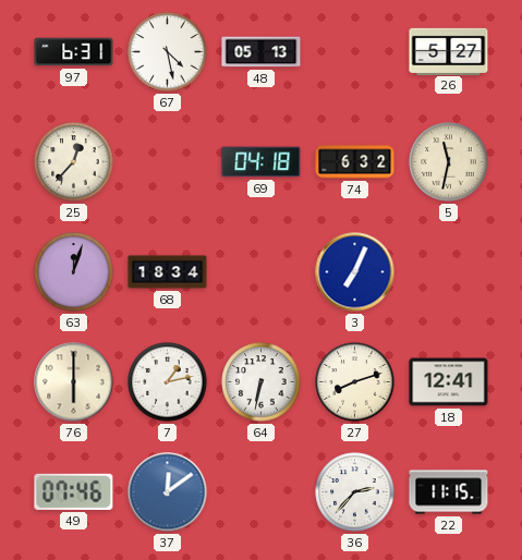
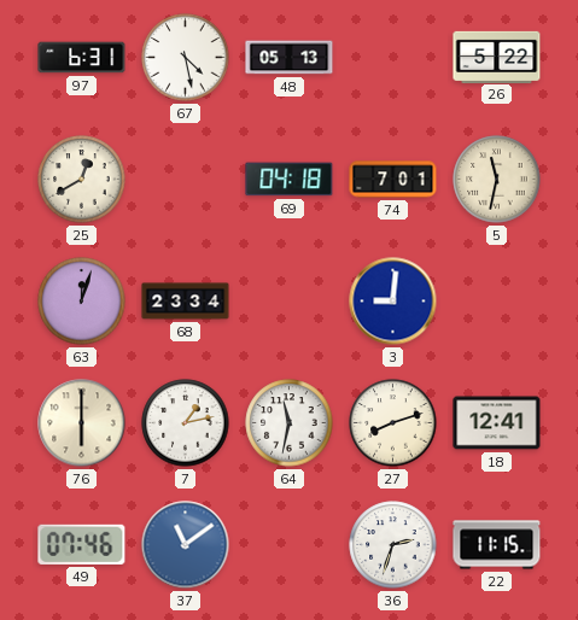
26: 5:27 -> 5:22 (497, 57)
25: 12:37 -> 12:40 (82, 180)
74: 6:32 -> 7:01 (393, 180)
68: 18:34 -> 23:34 (186, 302)
3: 7:04 -> 9:01 (393, 302)
64: 6:32 -> 11:32 (290, 423)
37: 12:09 -> 11:09 (186, 545)
36: 2:37 -> 2:33 (393, 545)
